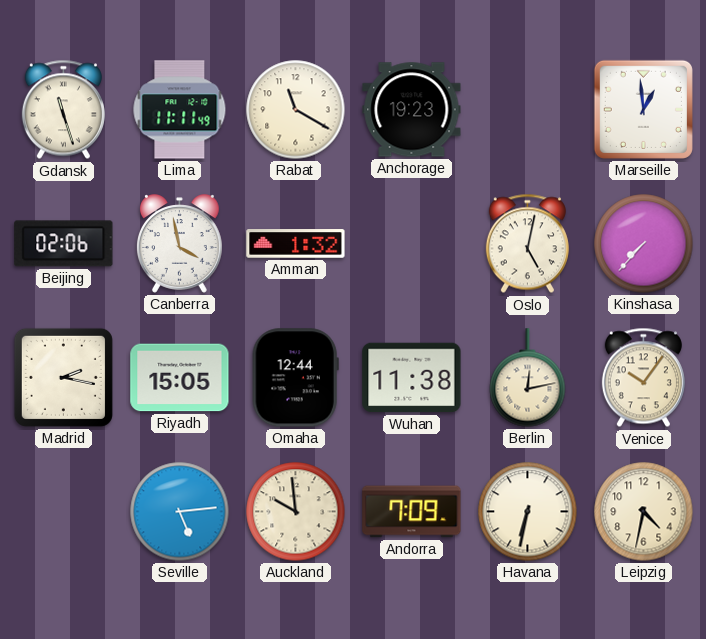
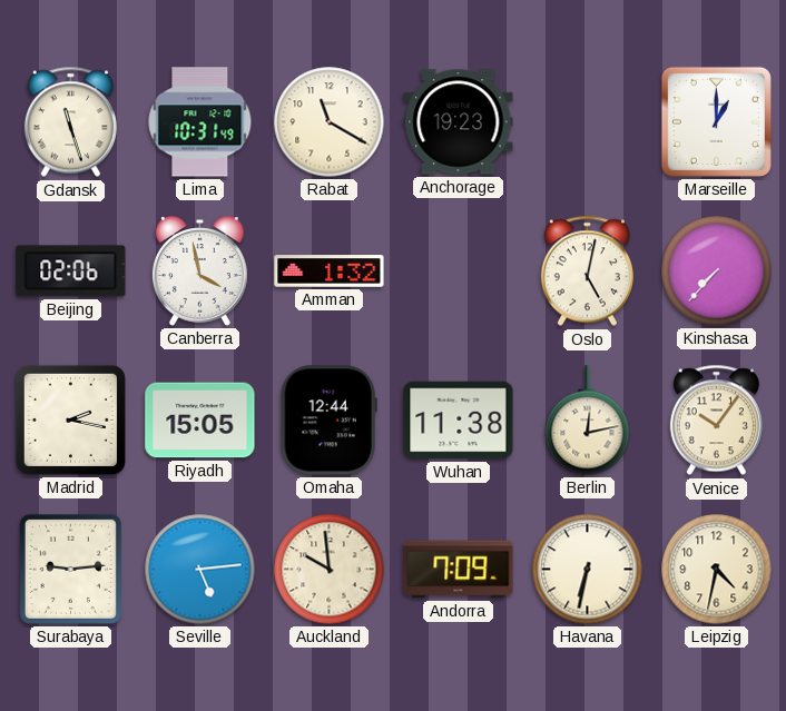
Lima: 11:11 -> 10:31 (200, 122)
Marseille: 12:59 -> 1:00 (716, 121)
Surabaya: none -> 9:14 (70, 569)
